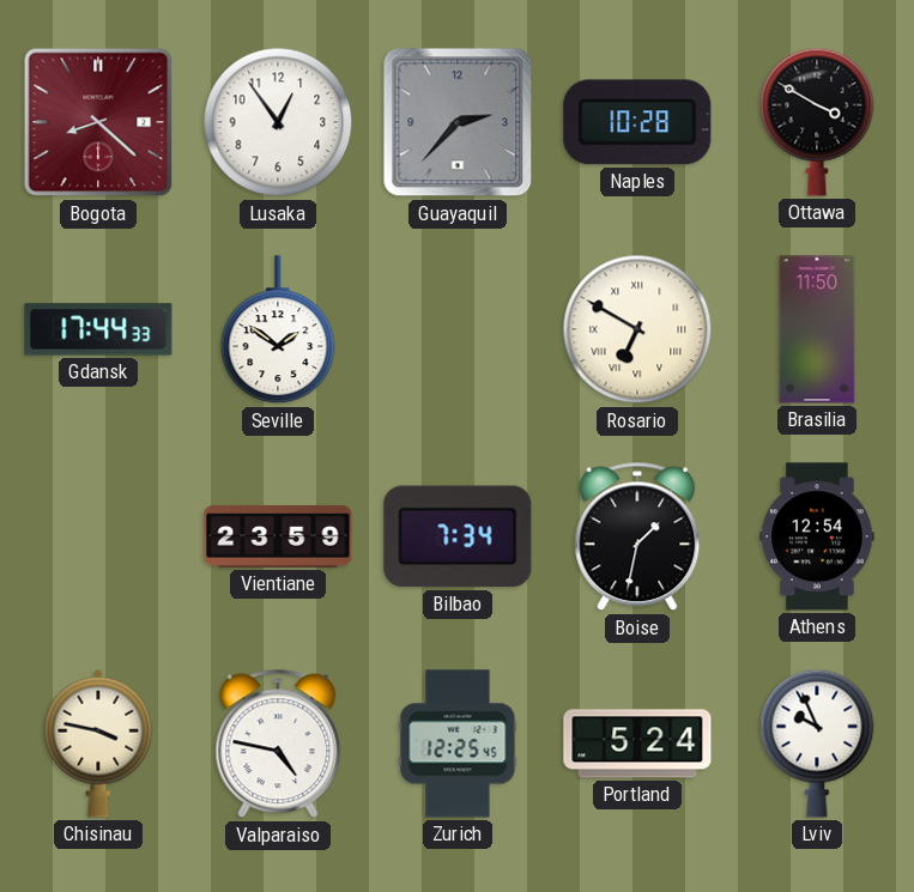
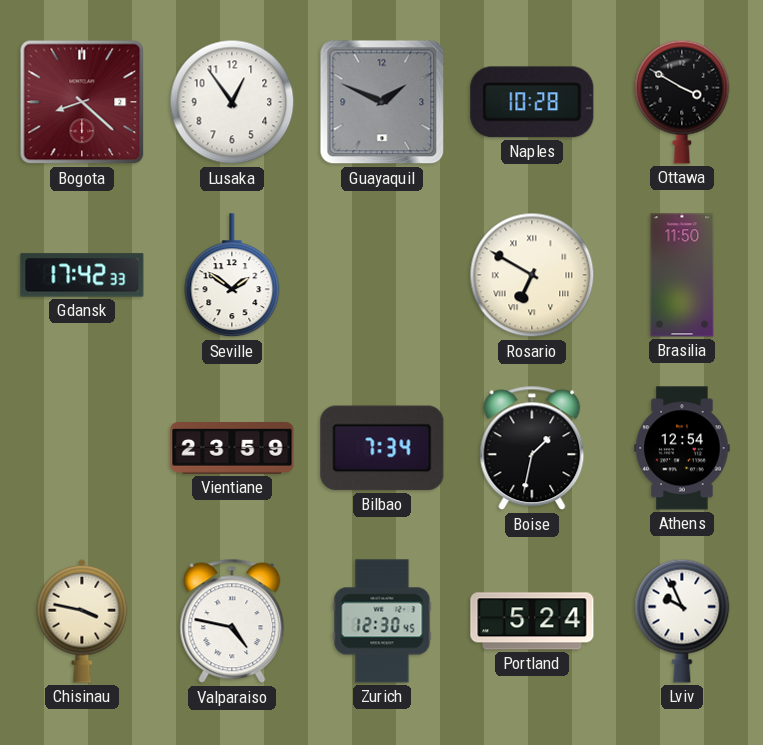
Guayaquil: 2:37 -> 1:49 (382, 102)
Gdansk: 17:44 -> 17:42 (82, 275)
Zurich: 12:25 -> 12:30 (382, 621)
